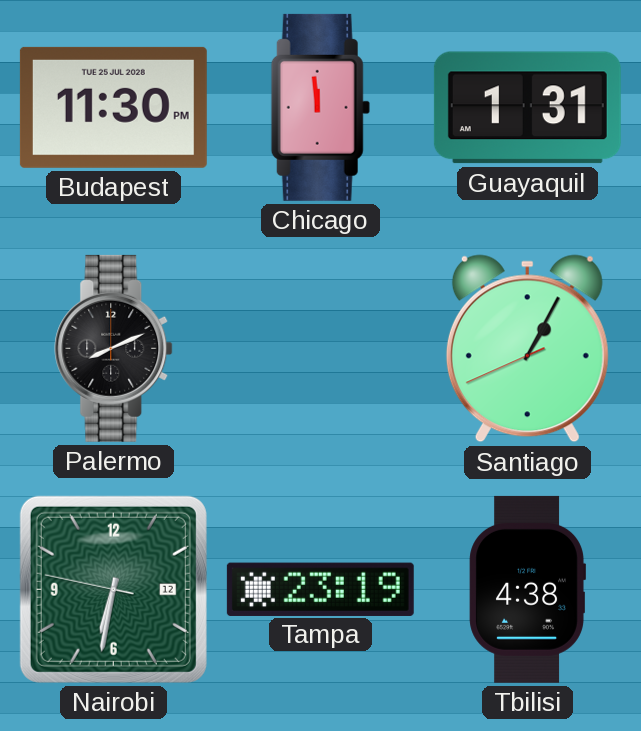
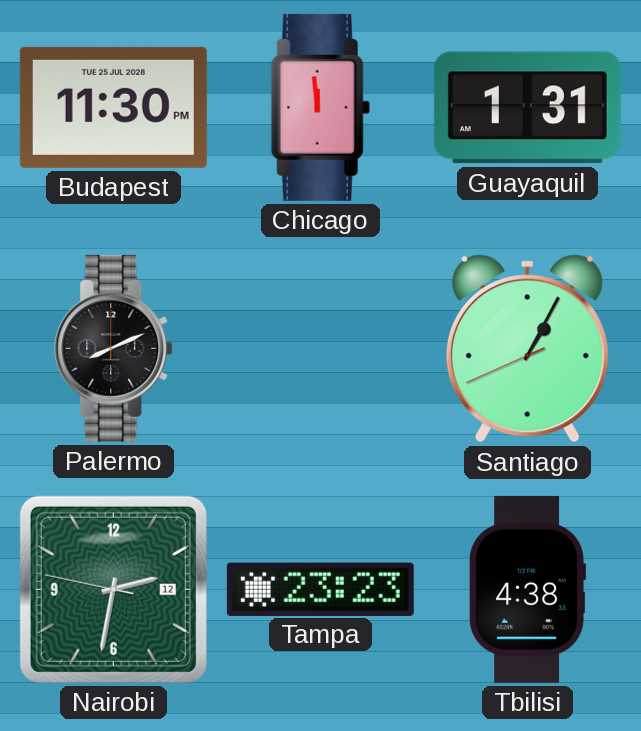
Nairobi: 6:31 -> 2:31 (113, 589)
Tampa: 23:19 -> 23:23 (320, 589)
